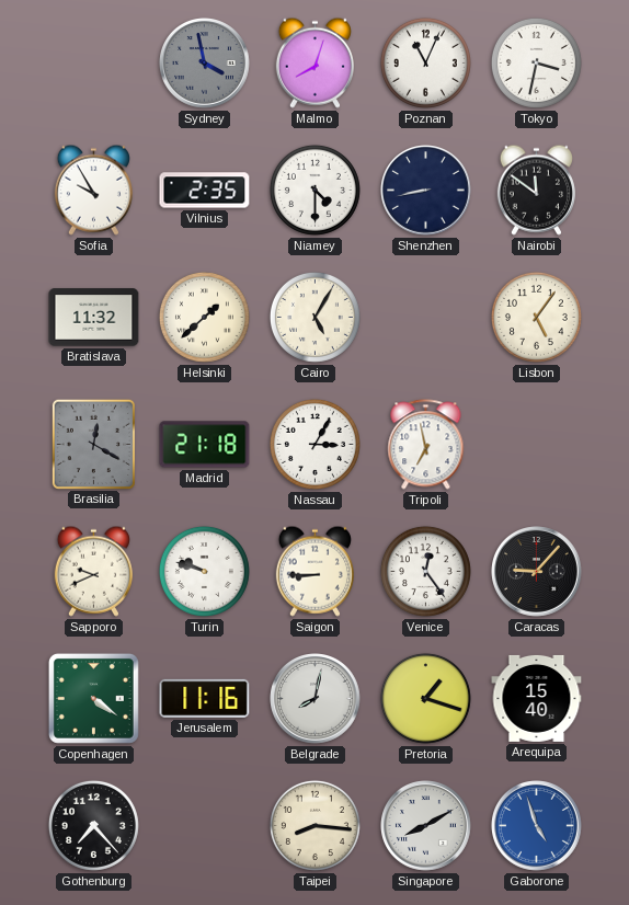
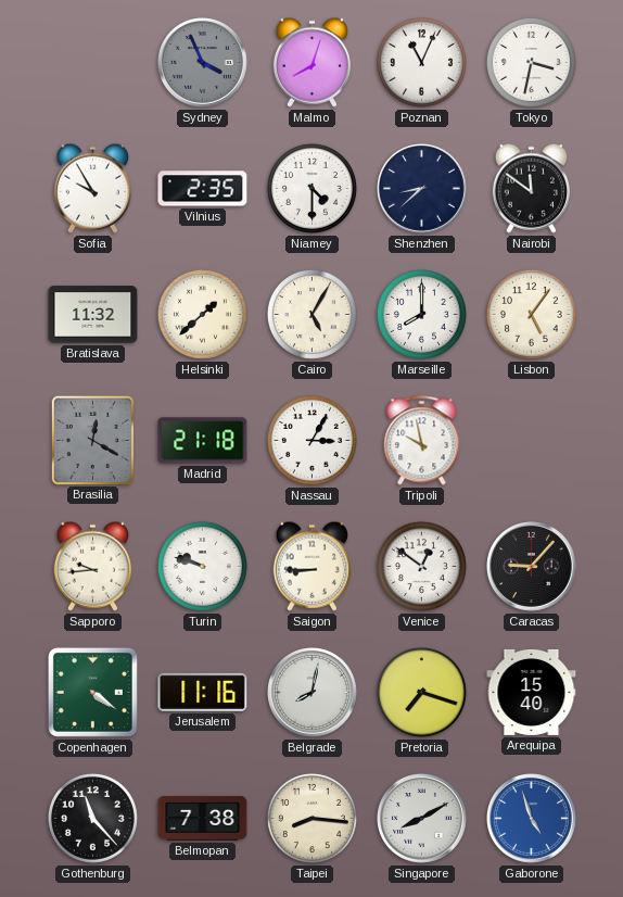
Sydney: 3:58 -> 3:56 (203, 63)
Shenzhen: 8:43 -> 8:38 (422, 189)
Marseille: none -> 8:00 (421, 314)
Tripoli: 6:58 -> 9:58 (422, 441)
Sapporo: 9:41 -> 9:44 (92, 566)
Venice: 12:24 -> 12:51 (421, 566)
Pretoria: 1:18 -> 7:18 (421, 692)
Gothenburg: 7:23 -> 11:23 (92, 818)
Belmopan: none -> 7:38 (203, 818)
